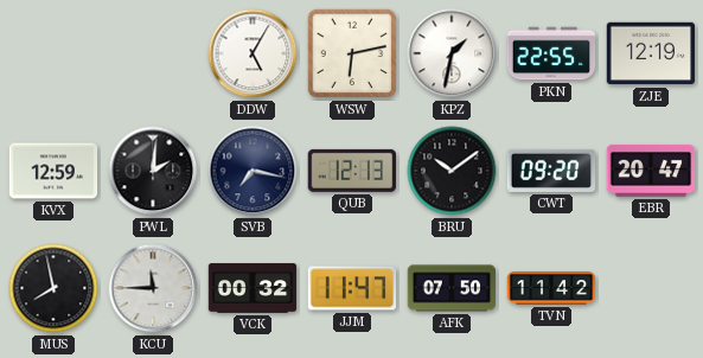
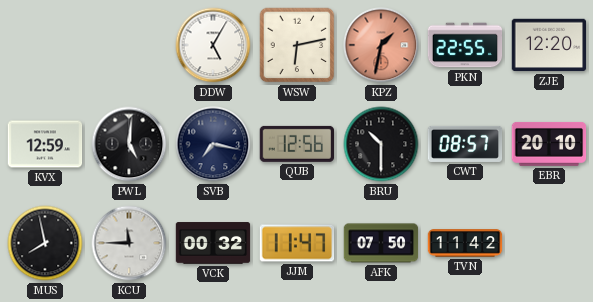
KPZ dial: white -> salmon (381, 45)
ZJE: 12:19 -> 12:20 (549, 45)
PWL: 2:01 -> 5:01 (129, 144)
QUB: 12:13 -> 12:56 (296, 144)
BRU: 10:09 -> 10:30 (381, 144)
CWT: 09:20 -> 08:57 (465, 144)
EBR: 20:47 -> 20:10 (549, 144)
